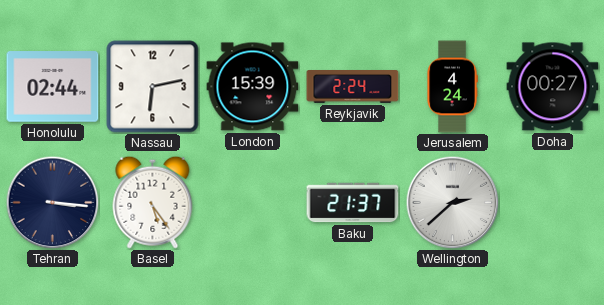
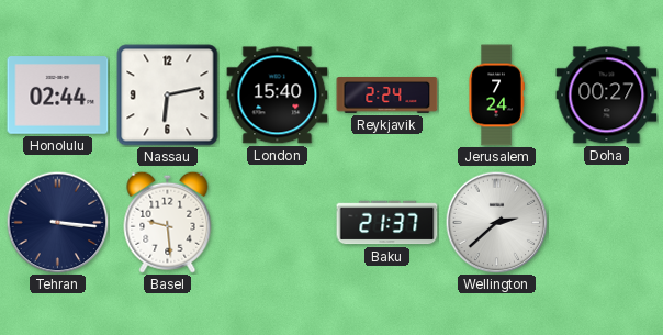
London: 15:39 -> 15:40 (278, 96)
Jerusalem: 4:24 -> 7:24 (496, 96)
Basel: 5:24 -> 9:29 (168, 222)
